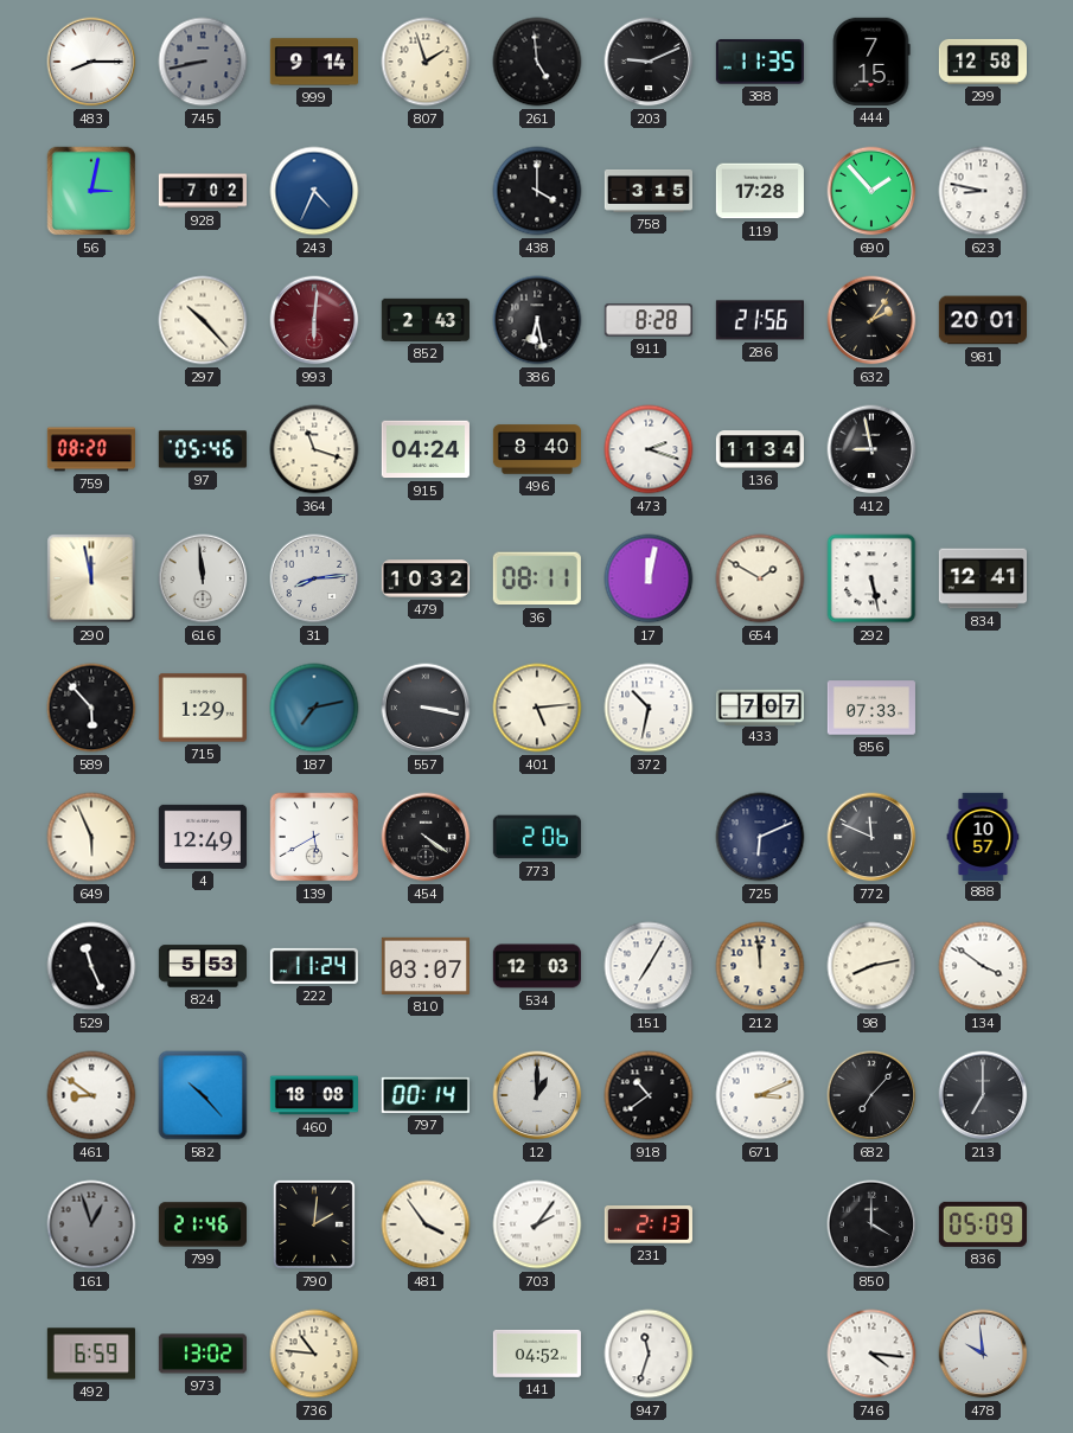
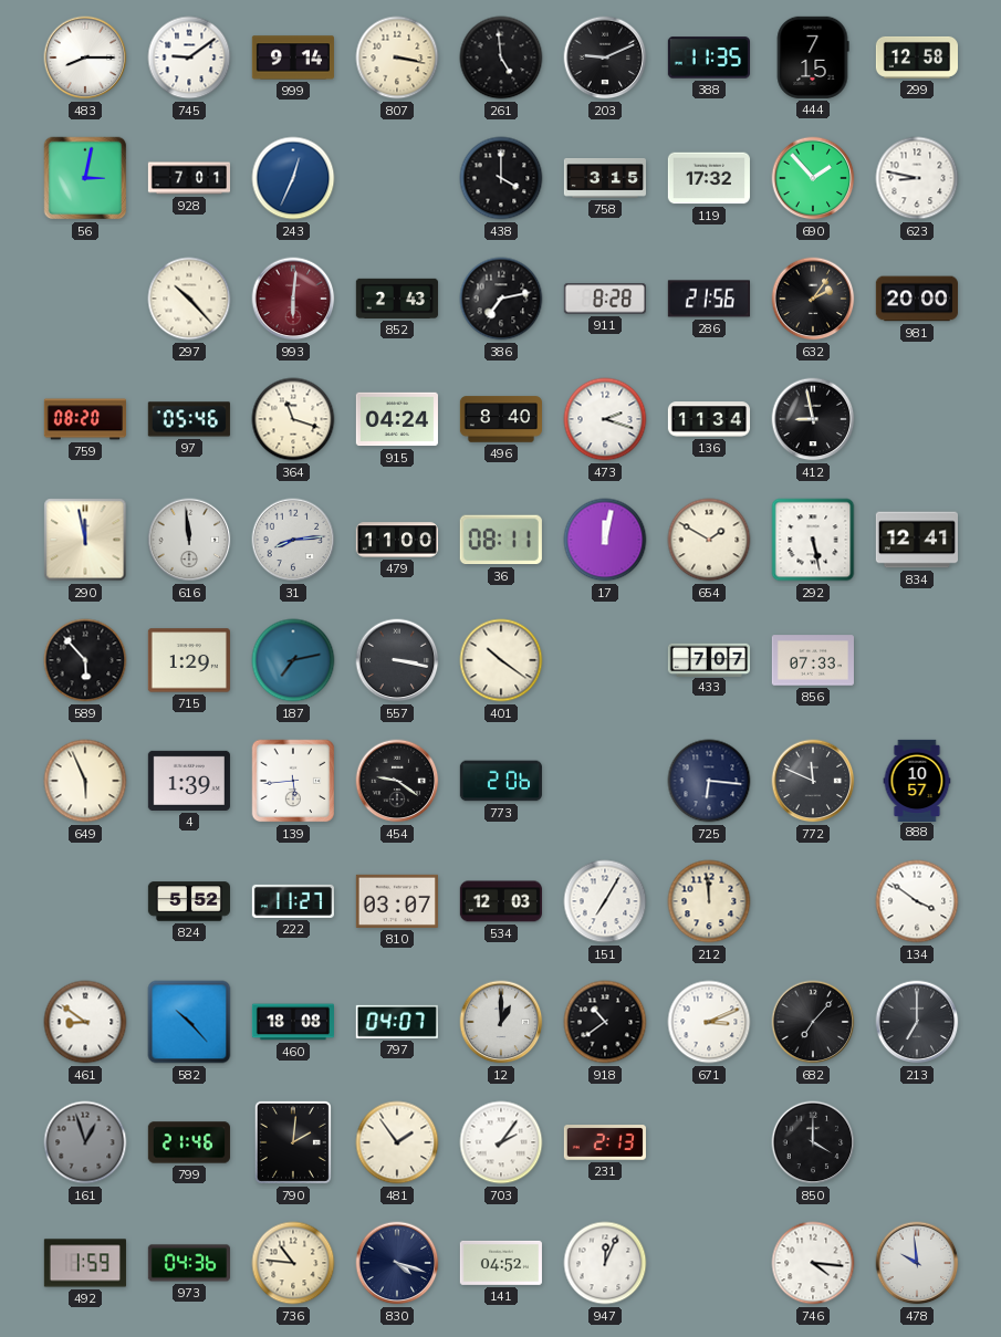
745: 8:43 -> 9:09 (189, 58)
745 dial: grey -> white (189, 58)
807: 1:57 -> 3:17 (397, 58)
928: 7:02 -> 7:01 (188, 178)
243: 4:34 -> 12:34 (293, 178)
119: 17:28 -> 17:32 (709, 178)
386: 6:28 -> 7:13 (501, 299)
981: 20:01 -> 20:00 (917, 299)
479: 10:32 -> 11:00 (396, 540)
401: 5:14 -> 10:21 (501, 660)
372: 10:32 -> none (649, 708)
4: 12:49 -> 1:39 (189, 781)
139: 5:40 -> 5:44 (293, 781)
454: 4:21 -> 9:21 (397, 781)
725: 6:11 -> 6:16 (709, 781)
529: 11:26 -> none (91, 966)
824: 5:53 -> 5:52 (188, 901)
222: 11:24 -> 11:27 (292, 901)
98: 8:13 -> none (871, 966)
797: 00:14 -> 04:07 (397, 1022)
481: 3:54 -> 1:54 (397, 1142)
836: 05:09 -> none (983, 1224)
492: 6:59 -> 1:59 (85, 1263)
973: 13:02 -> 04:36 (189, 1263)
830: none -> 4:18 (397, 1263)
947: 11:33 -> 12:04 (605, 1263)
